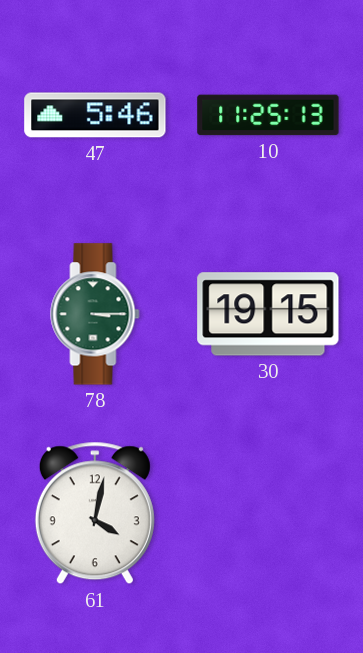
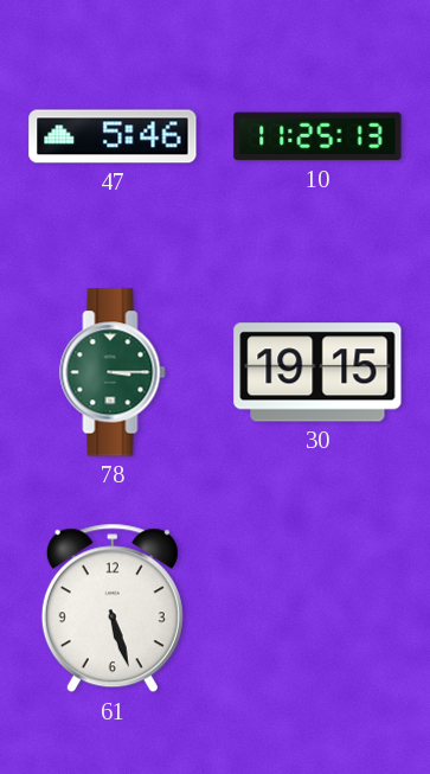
61: 4:02 -> 5:27 (113, 608)
